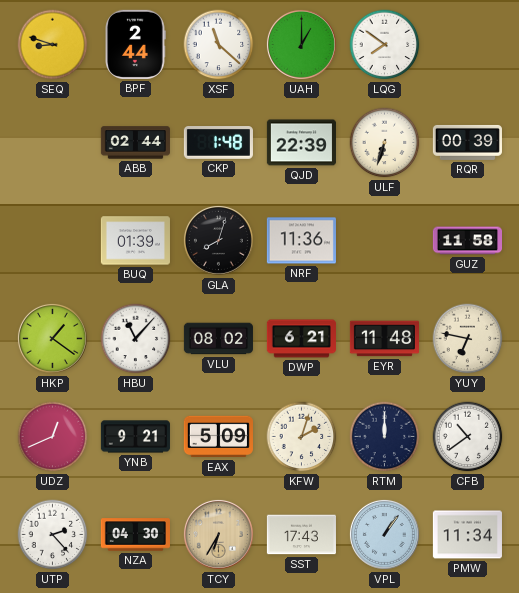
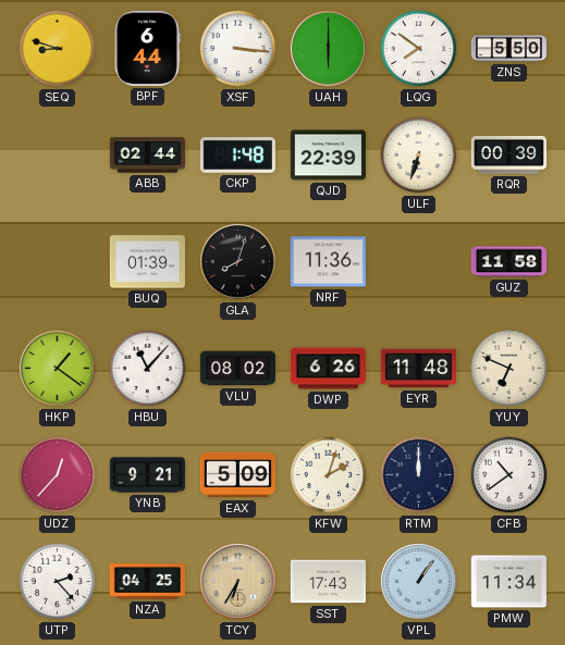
BPF: 2:44 -> 6:44 (147, 48)
XSF: 11:22 -> 3:16 (238, 49)
UAH: 1:00 -> 6:00 (328, 48)
ZNS: none -> 5:50 (508, 49)
DWP: 6:21 -> 6:26 (328, 369)
YUY: 6:47 -> 6:49 (509, 369)
UDZ: 12:41 -> 12:37 (58, 475)
NZA: 04:30 -> 04:25 (147, 582)
